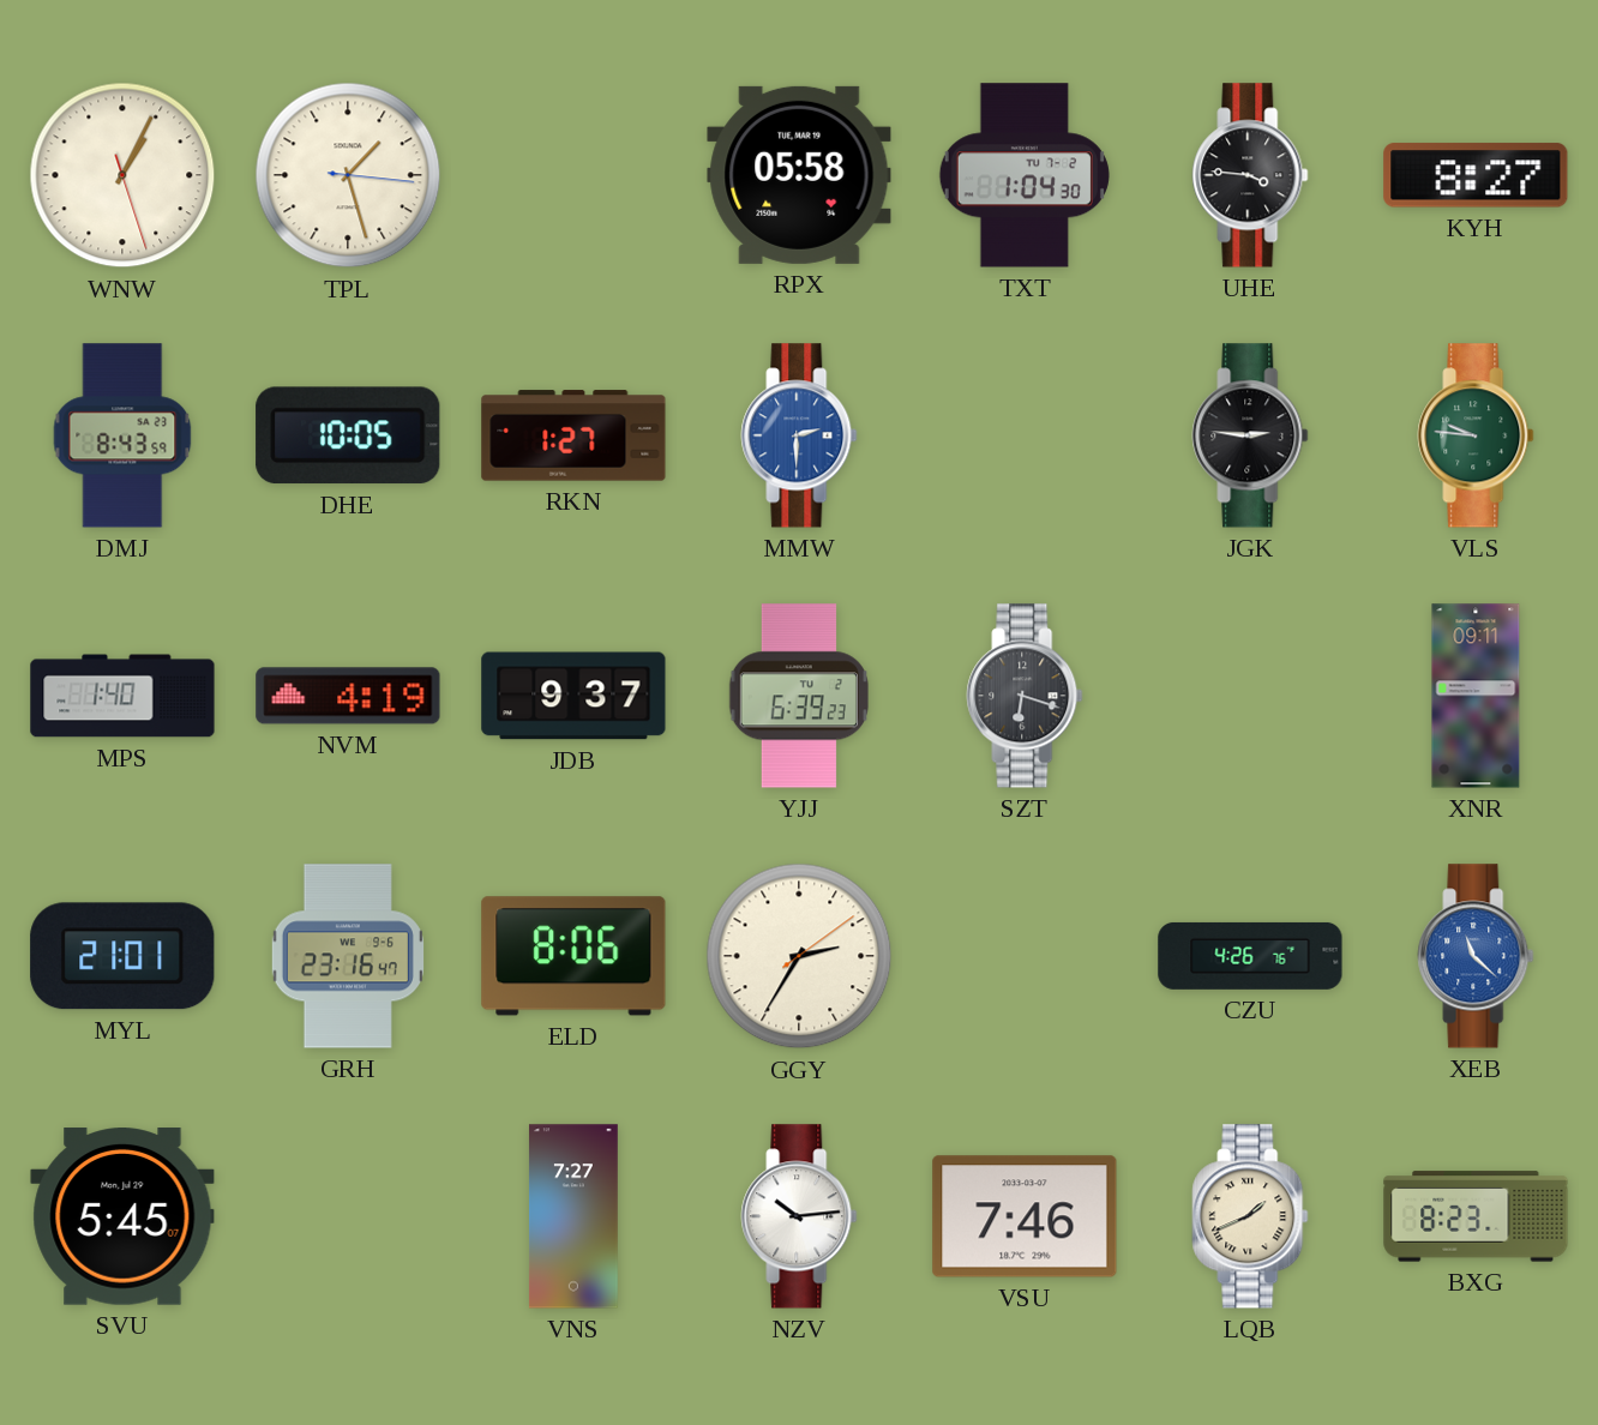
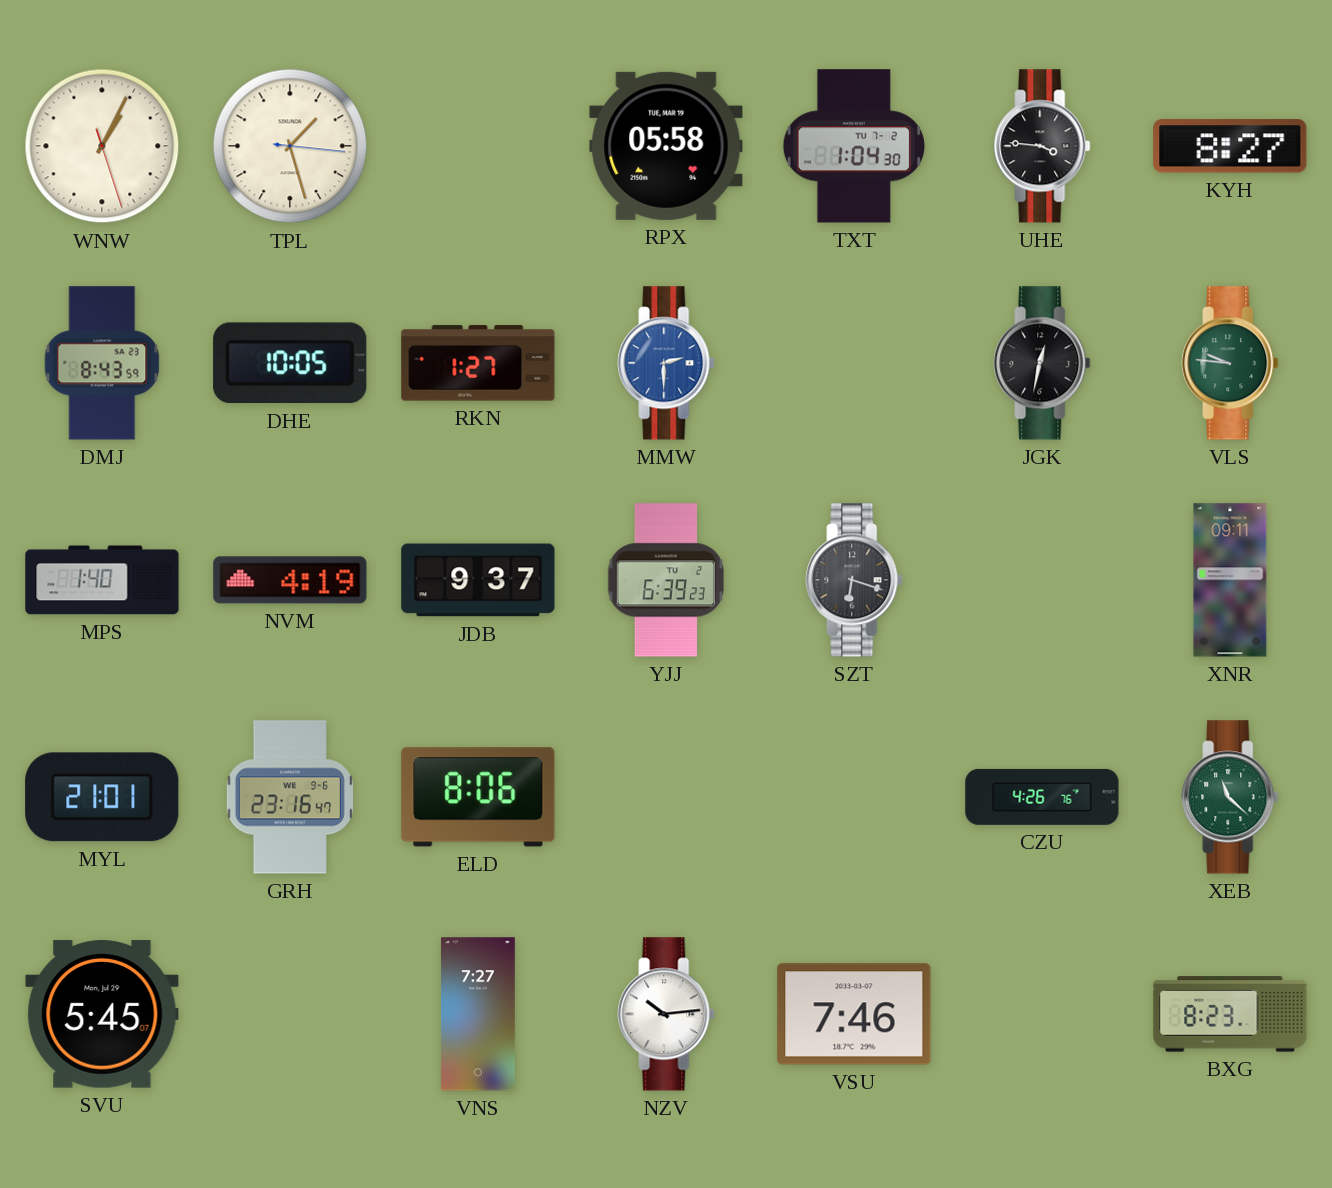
JGK: 2:46 -> 12:32 (1042, 363)
GGY: 2:35 -> none (799, 956)
XEB dial: blue -> green (1230, 797)
LQB: 1:41 -> none (1250, 1216)
